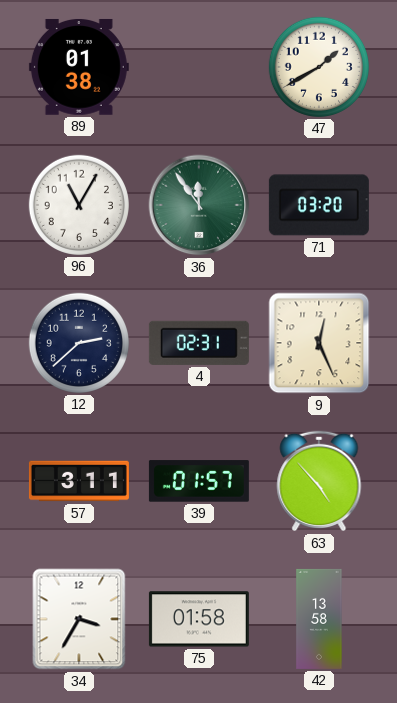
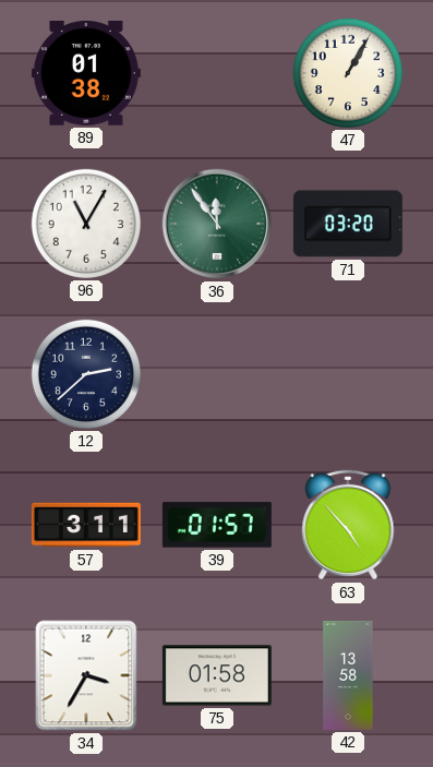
47: 1:40 -> 1:05 (348, 73)
4: 02:31 -> none (199, 343)
9: 12:26 -> none (319, 343)
